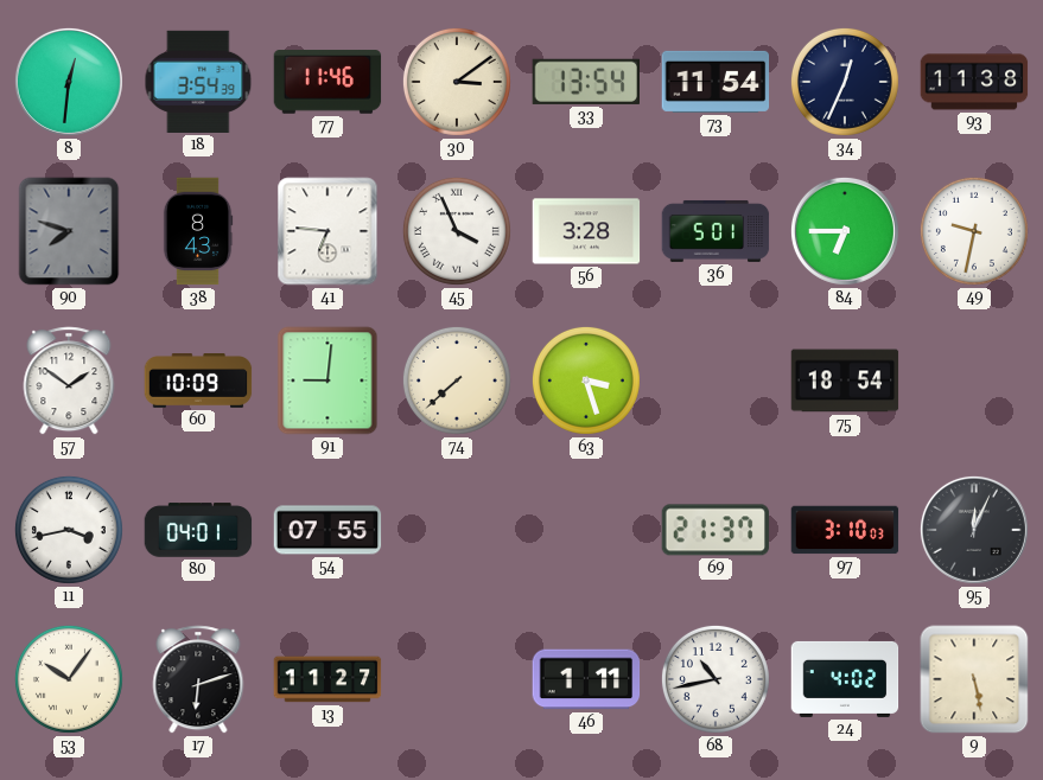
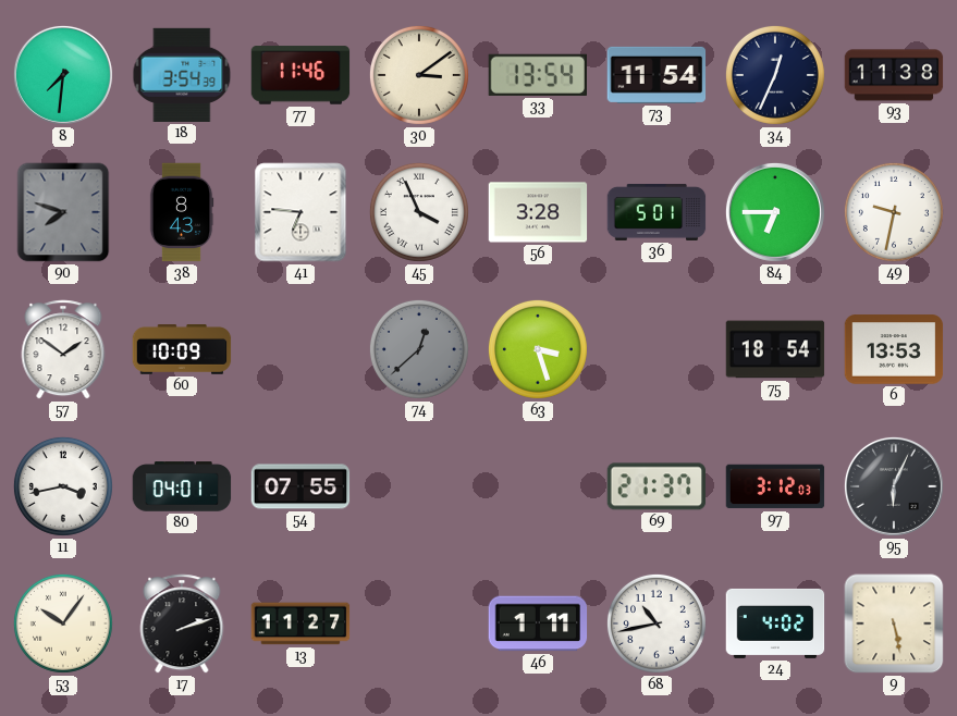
8: 12:31 -> 7:31 (63, 75)
91: 9:01 -> none (327, 381)
74: 7:38 -> 12:38 (419, 349)
74 dial: cream -> grey (419, 349)
6: none -> 13:53 (894, 349)
97: 3:10 -> 3:12 (775, 486)
95: 12:04 -> 6:04 (894, 486)
17: 6:12 -> 2:12 (182, 624)
